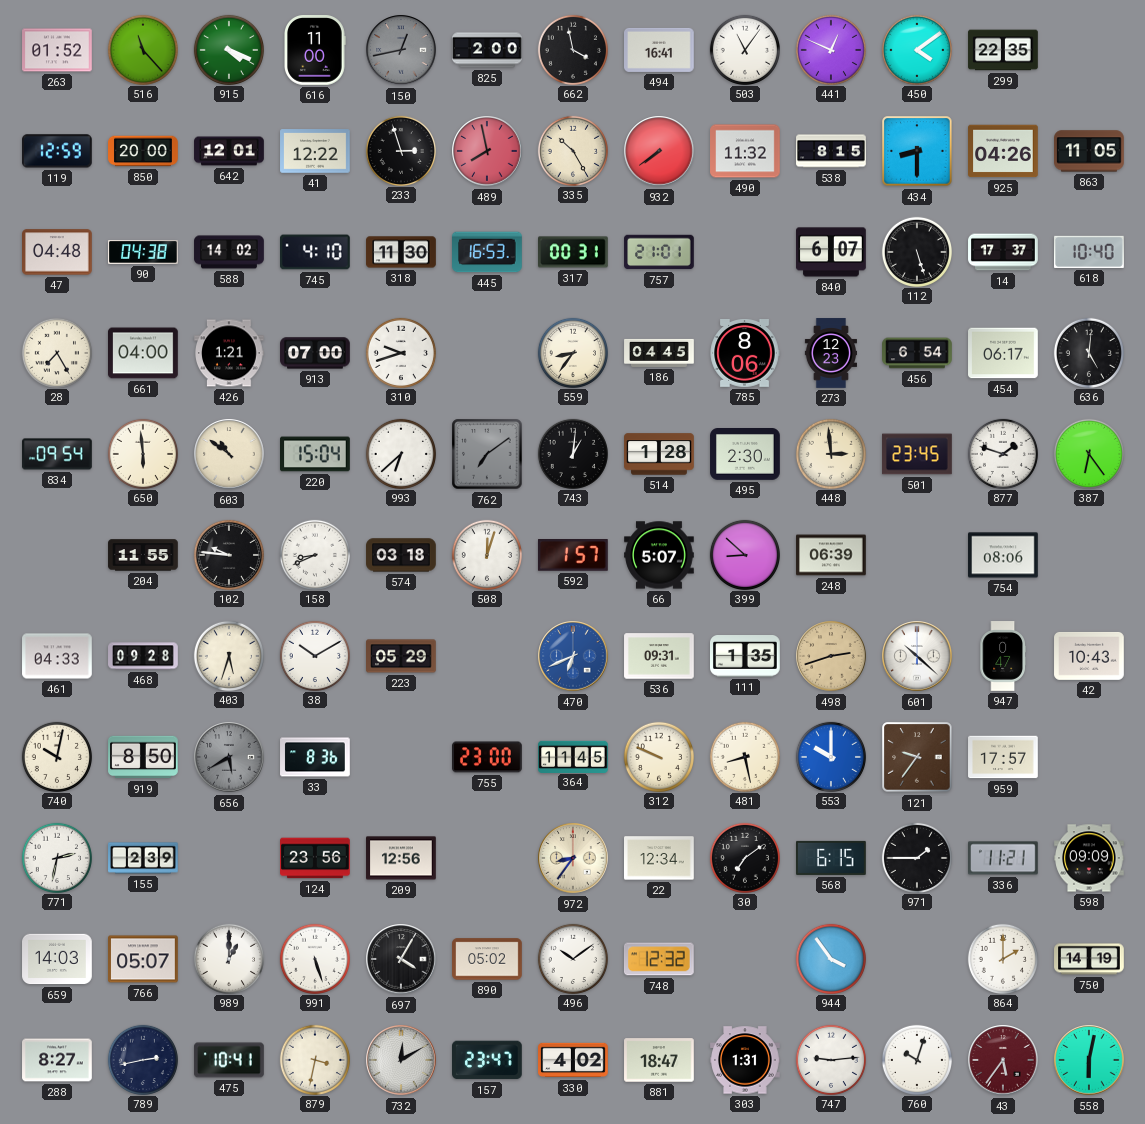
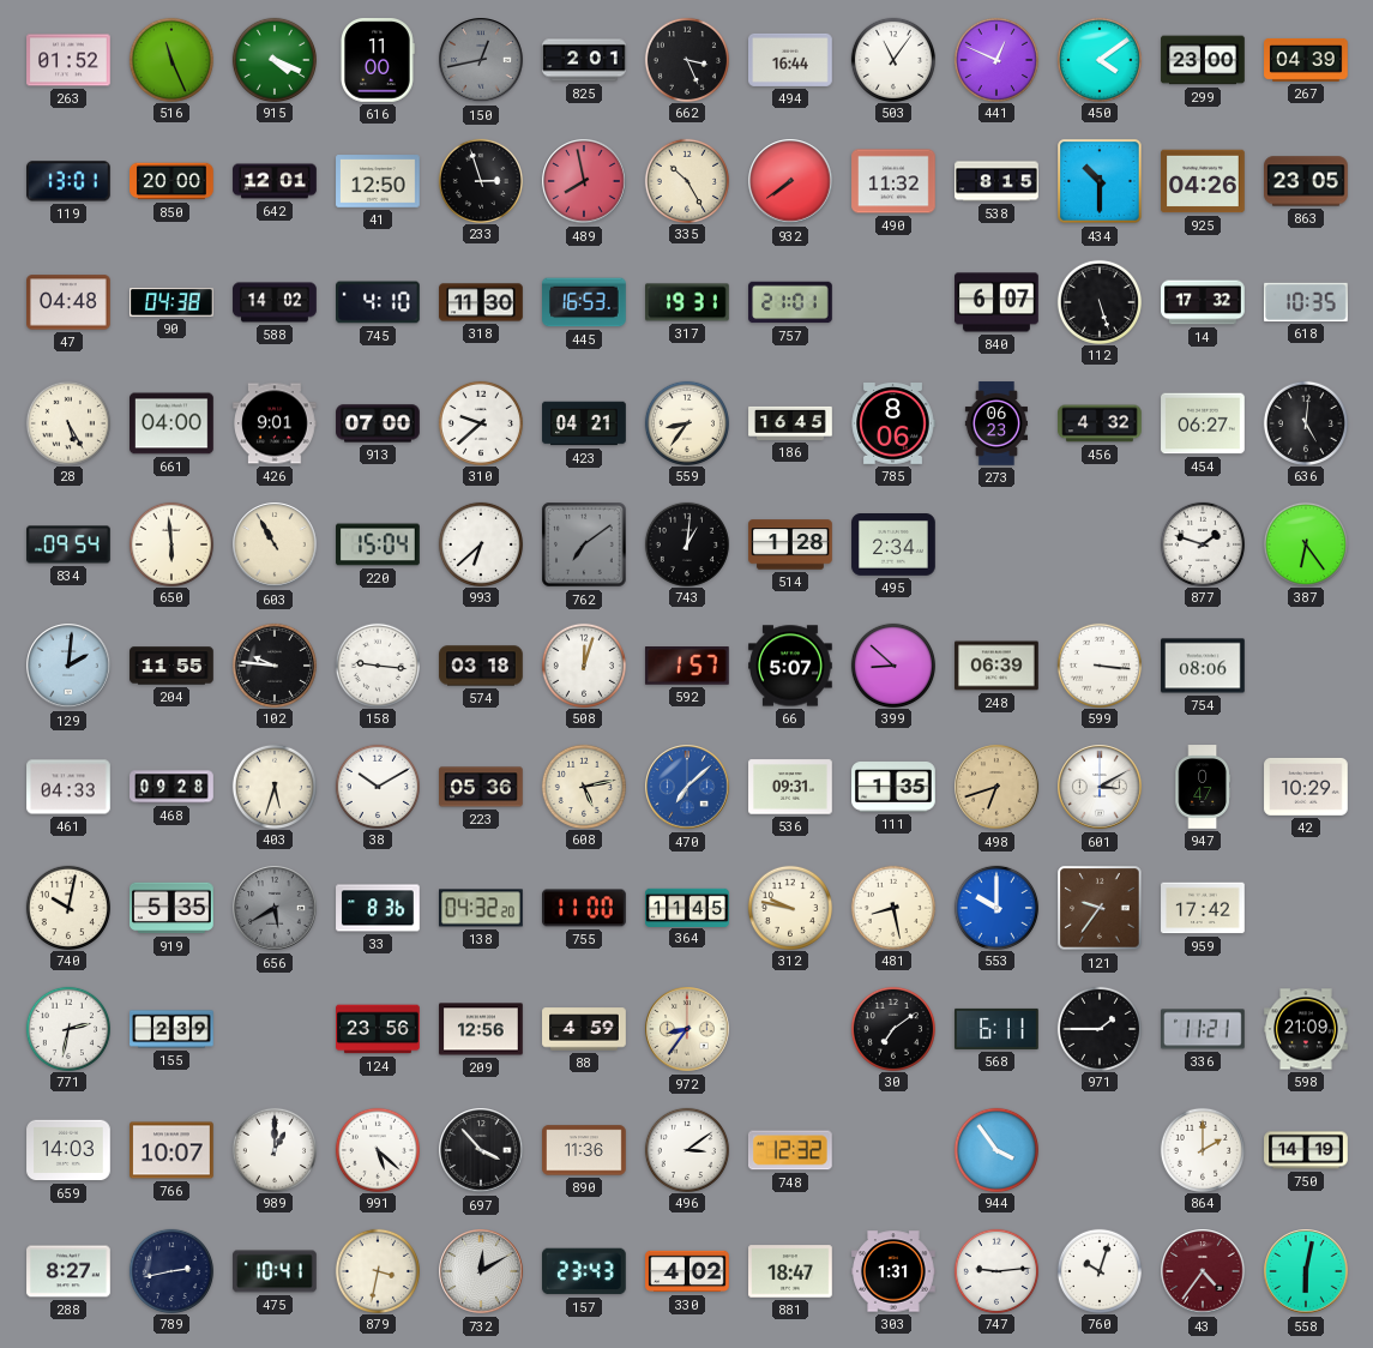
516: 11:23 -> 11:26 (170, 59)
825: 2:00 -> 2:01 (584, 60)
662: 3:58 -> 3:26 (686, 59)
494: 16:41 -> 16:44 (790, 60)
299: 22:35 -> 23:00 (1203, 60)
267: none -> 04:39 (1306, 60)
119: 12:59 -> 13:01 (70, 181)
41: 12:22 -> 12:50 (378, 181)
434: 8:30 -> 10:30 (1100, 181)
863: 11:05 -> 23:05 (1307, 181)
317: 00:31 -> 19:31 (688, 302)
14: 17:37 -> 17:32 (1203, 302)
618: 10:40 -> 10:35 (1307, 302)
28: 7:25 -> 5:25 (67, 422)
426: 1:21 -> 9:01 (275, 423)
310: 9:42 -> 9:38 (480, 422)
423: none -> 04:21 (584, 423)
186: 04:45 -> 16:45 (790, 423)
273: 12:23 -> 06:23 (995, 423)
456: 6:54 -> 4:32 (1100, 423)
454: 06:17 -> 06:27 (1203, 423)
603: 10:51 -> 10:55 (275, 544)
495: 2:30 -> 2:34 (893, 546)
448: 2:59 -> none (830, 453)
501: 23:45 -> none (917, 454)
129: none -> 2:01 (68, 666)
158: 8:41 -> 9:16 (377, 664)
599: none -> 3:16 (1098, 664)
223: 05:29 -> 05:36 (481, 787)
608: none -> 5:13 (583, 786)
470: 6:41 -> 7:08 (687, 787)
498: 2:42 -> 6:42 (996, 787)
601: 10:22 -> 3:10 (1100, 787)
42: 10:43 -> 10:29 (1306, 787)
919: 8:50 -> 5:35 (171, 908)
138: none -> 04:32 (482, 908)
755: 23:00 -> 11:00 (584, 908)
312: 9:49 -> 9:47 (789, 907)
959: 17:57 -> 17:42 (1203, 908)
88: none -> 4:59 (584, 1029)
22: 12:34 -> none (659, 858)
568: 6:15 -> 6:11 (996, 1029)
598: 09:09 -> 21:09 (1306, 1029)
766: 05:07 -> 10:07 (171, 1150)
991: 5:27 -> 5:22 (377, 1149)
697: 4:05 -> 3:53 (481, 1150)
890: 05:02 -> 11:36 (584, 1150)
496: 10:09 -> 3:09 (686, 1149)
157: 23:47 -> 23:43 (585, 1271)
43: 5:36 -> 4:36 (1203, 1271)
